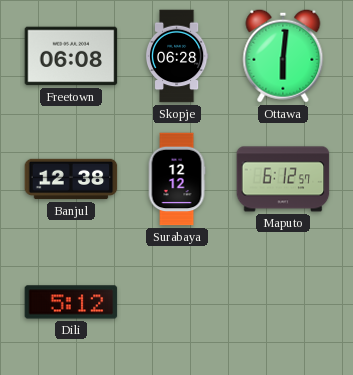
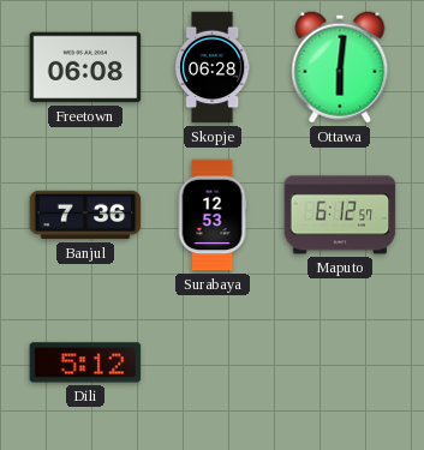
Banjul: 12:38 -> 7:36 (85, 215)
Surabaya: 12:12 -> 12:53 (213, 215)
